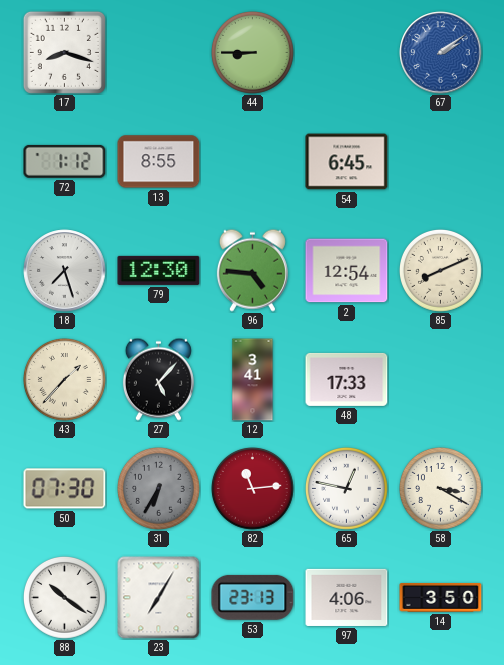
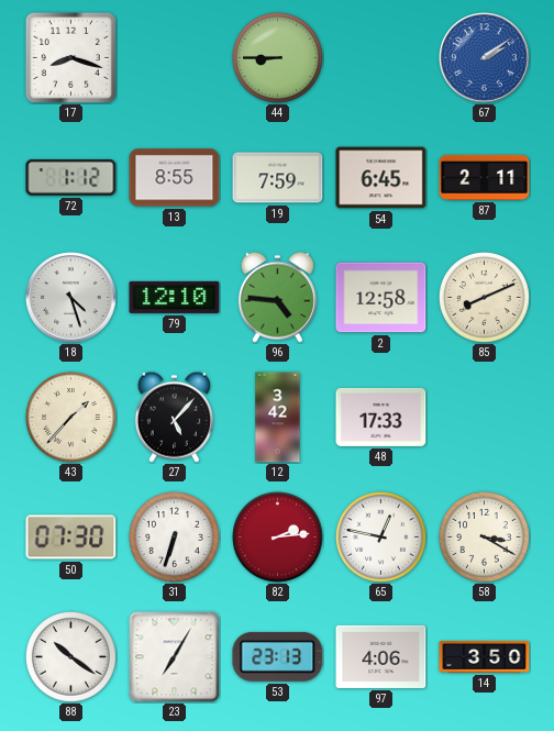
19: none -> 7:59 (278, 178)
87: none -> 2:11 (485, 177)
18: 7:27 -> 4:27 (71, 298)
79: 12:30 -> 12:10 (175, 297)
2: 12:54 -> 12:58 (381, 298)
12: 3:41 -> 3:42 (278, 418)
31: 6:35 -> 6:33 (175, 538)
31 dial: grey -> white (175, 538)
82: 11:14 -> 2:14 (278, 538)
